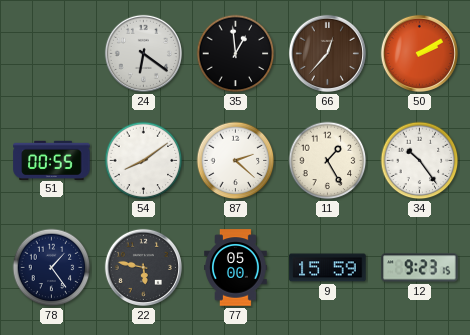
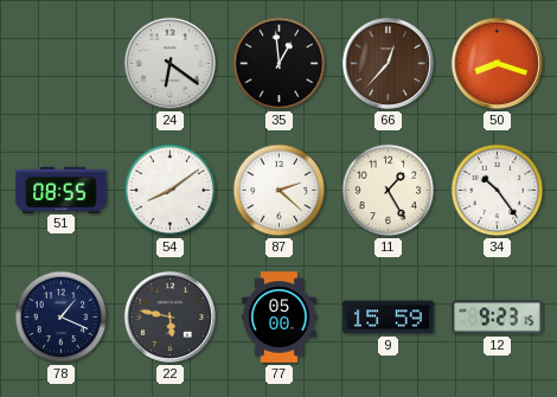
50: 2:10 -> 8:18 (497, 63)
51: 00:55 -> 08:55 (62, 190)
78: 1:24 -> 1:19 (62, 318)
